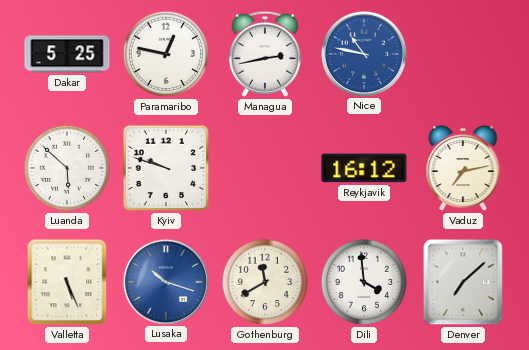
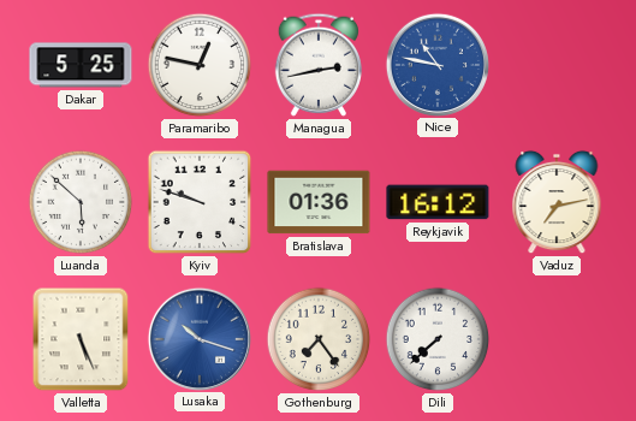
Bratislava: none -> 01:36 (319, 202)
Gothenburg: 11:40 -> 7:24 (319, 339)
Dili: 3:59 -> 7:38 (438, 339)
Denver: 7:08 -> none (463, 282)
